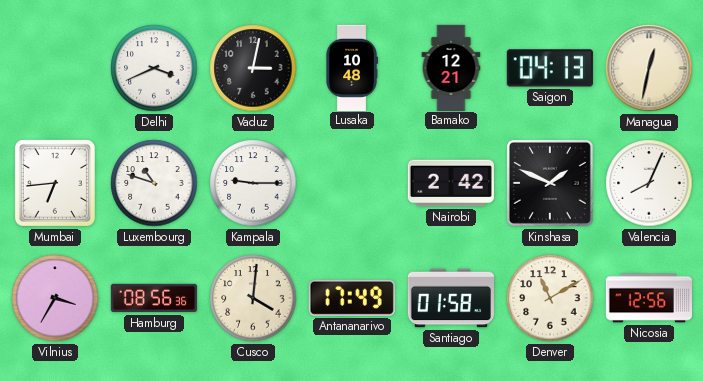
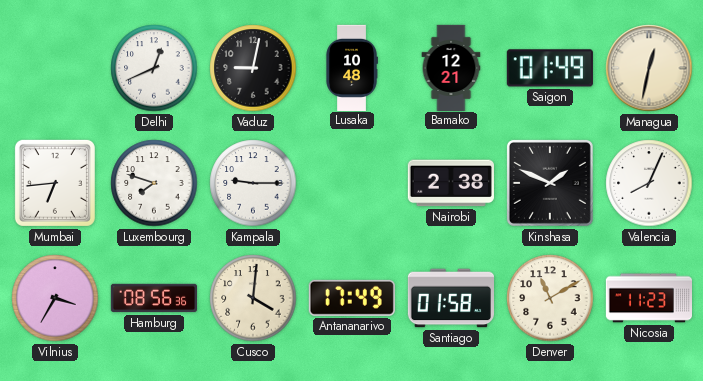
Delhi: 3:41 -> 12:41 (154, 68)
Vaduz: 3:02 -> 9:02 (253, 68)
Saigon: 04:13 -> 01:49 (550, 68)
Luxembourg: 10:48 -> 7:48 (154, 183)
Nairobi: 2:42 -> 2:38 (451, 183)
Nicosia: 12:56 -> 11:23 (648, 298)
